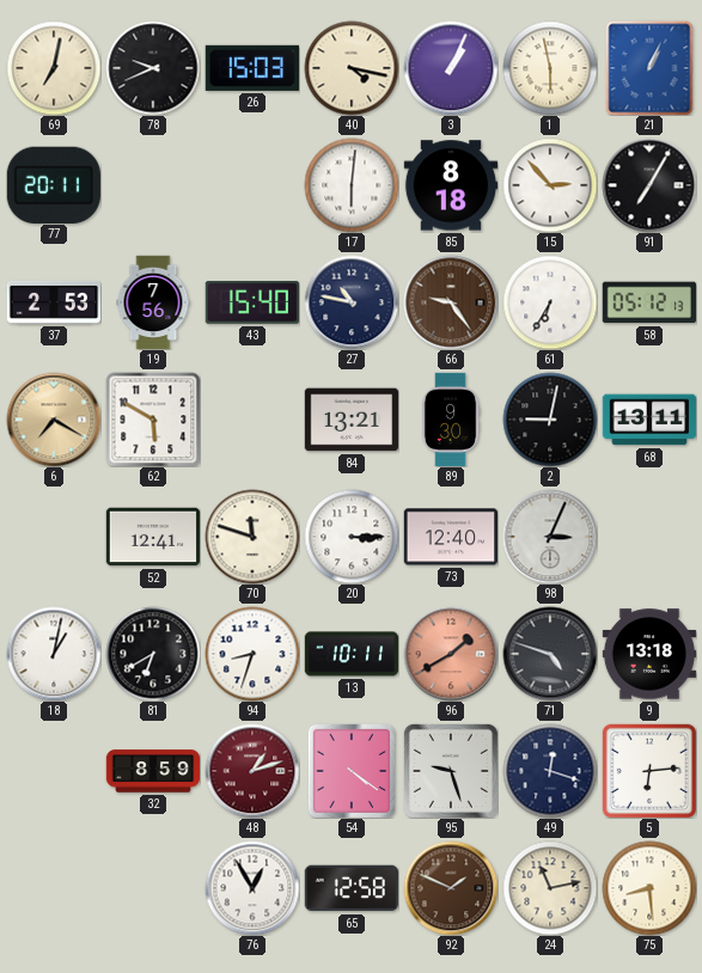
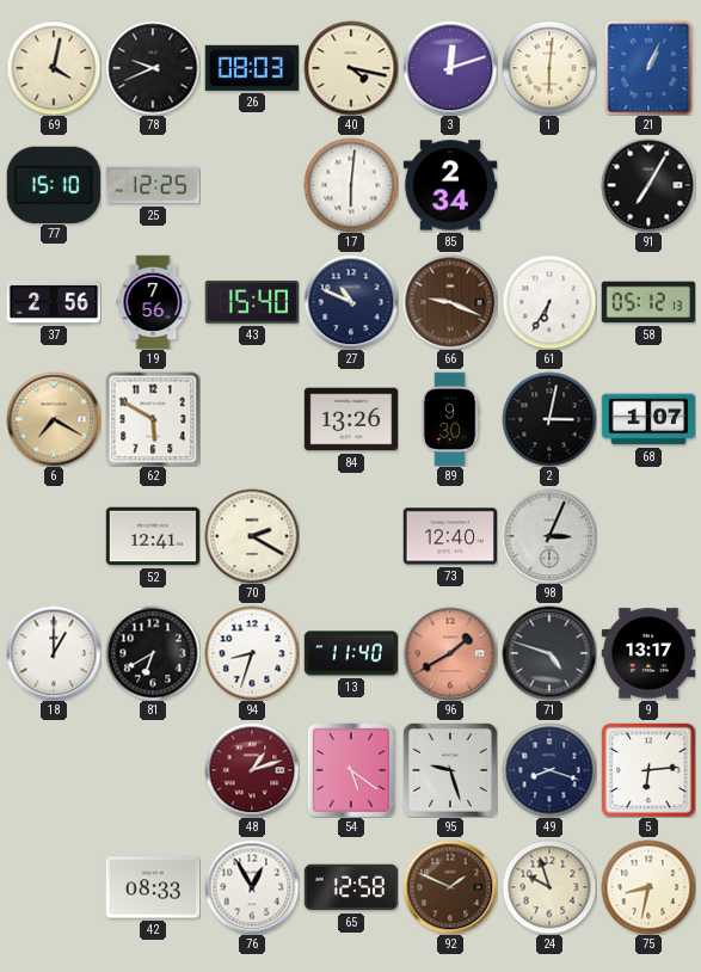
69: 7:02 -> 4:02 (54, 68)
26: 15:03 -> 08:03 (251, 68)
3: 1:04 -> 12:12 (450, 68)
1: 5:58 -> 6:01 (549, 68)
77: 20:11 -> 15:10 (54, 184)
25: none -> 12:25 (152, 185)
85: 8:18 -> 2:34 (450, 185)
15: 2:53 -> none (550, 185)
37: 2:53 -> 2:56 (54, 302)
27: 10:47 -> 10:49 (351, 302)
66: 9:24 -> 9:19 (450, 302)
84: 13:21 -> 13:26 (351, 419)
2: 9:02 -> 3:02 (549, 419)
68: 13:11 -> 1:07 (648, 419)
70: 11:48 -> 2:20 (252, 536)
20: 3:15 -> none (352, 537)
18: 1:02 -> 1:00 (54, 653)
13: 10:11 -> 11:40 (351, 653)
9: 13:18 -> 13:17 (648, 653)
32: 8:59 -> none (153, 771)
54: 4:21 -> 5:21 (351, 770)
49: 12:18 -> 8:18 (549, 770)
42: none -> 08:33 (153, 887)
24: 11:13 -> 9:57 (549, 887)
75: 8:29 -> 8:32 (648, 887)
